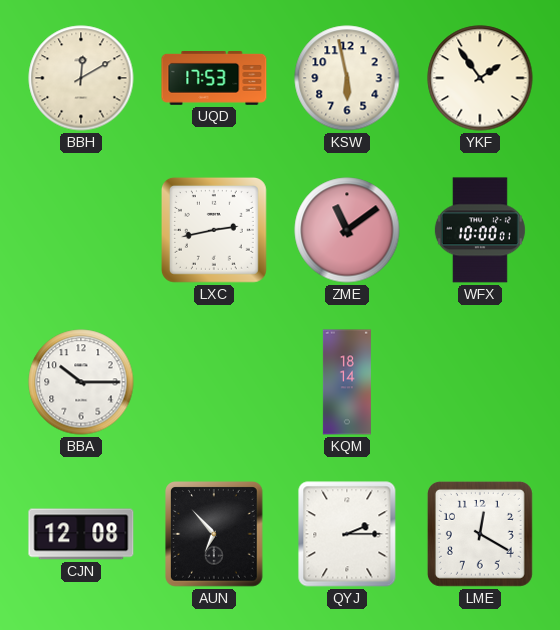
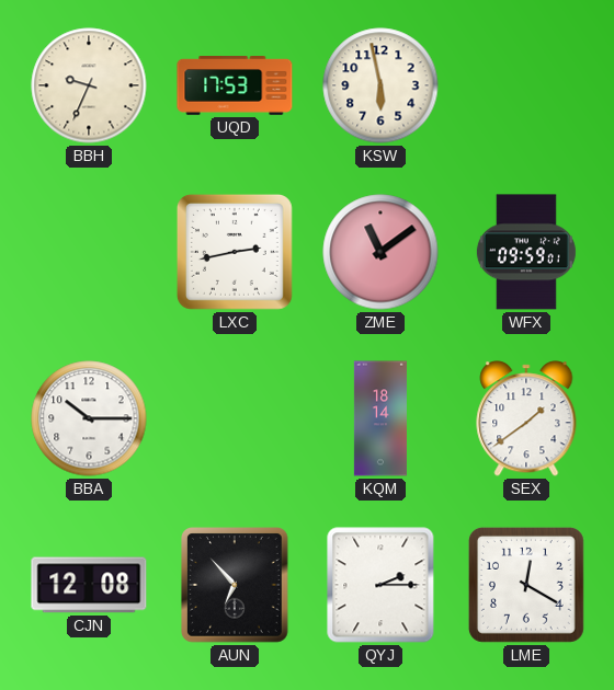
BBH: 12:10 -> 9:34 (89, 85)
YKF: 1:54 -> none (480, 78)
WFX: 10:00 -> 09:59 (526, 252)
SEX: none -> 1:39 (526, 418)
